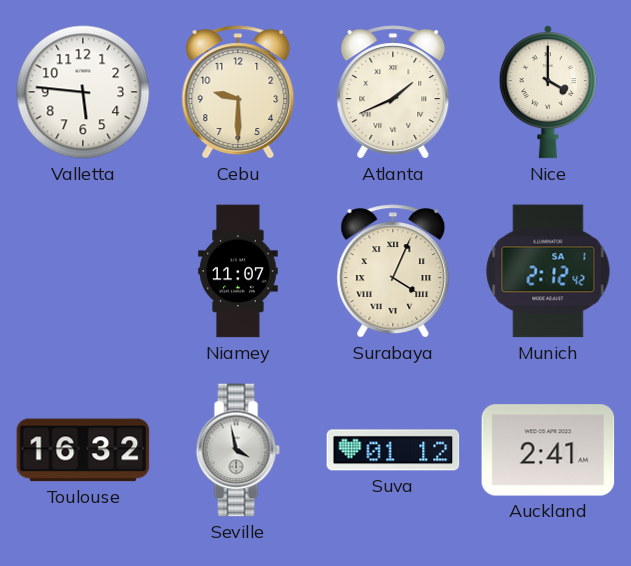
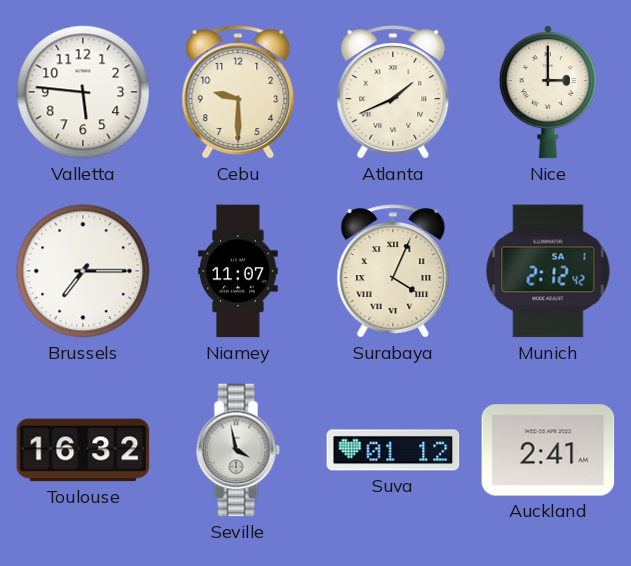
Nice: 4:00 -> 3:00 (548, 92)
Brussels: none -> 7:15 (83, 271)
